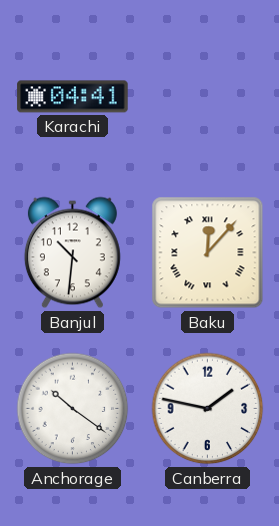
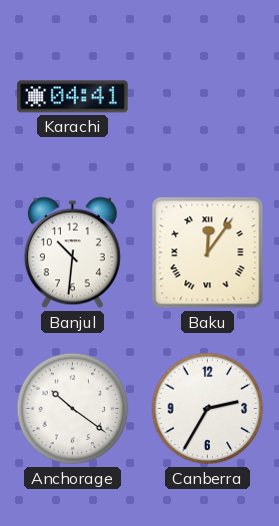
Baku: 12:07 -> 12:06 (208, 253)
Canberra: 1:47 -> 2:35 (208, 409)
